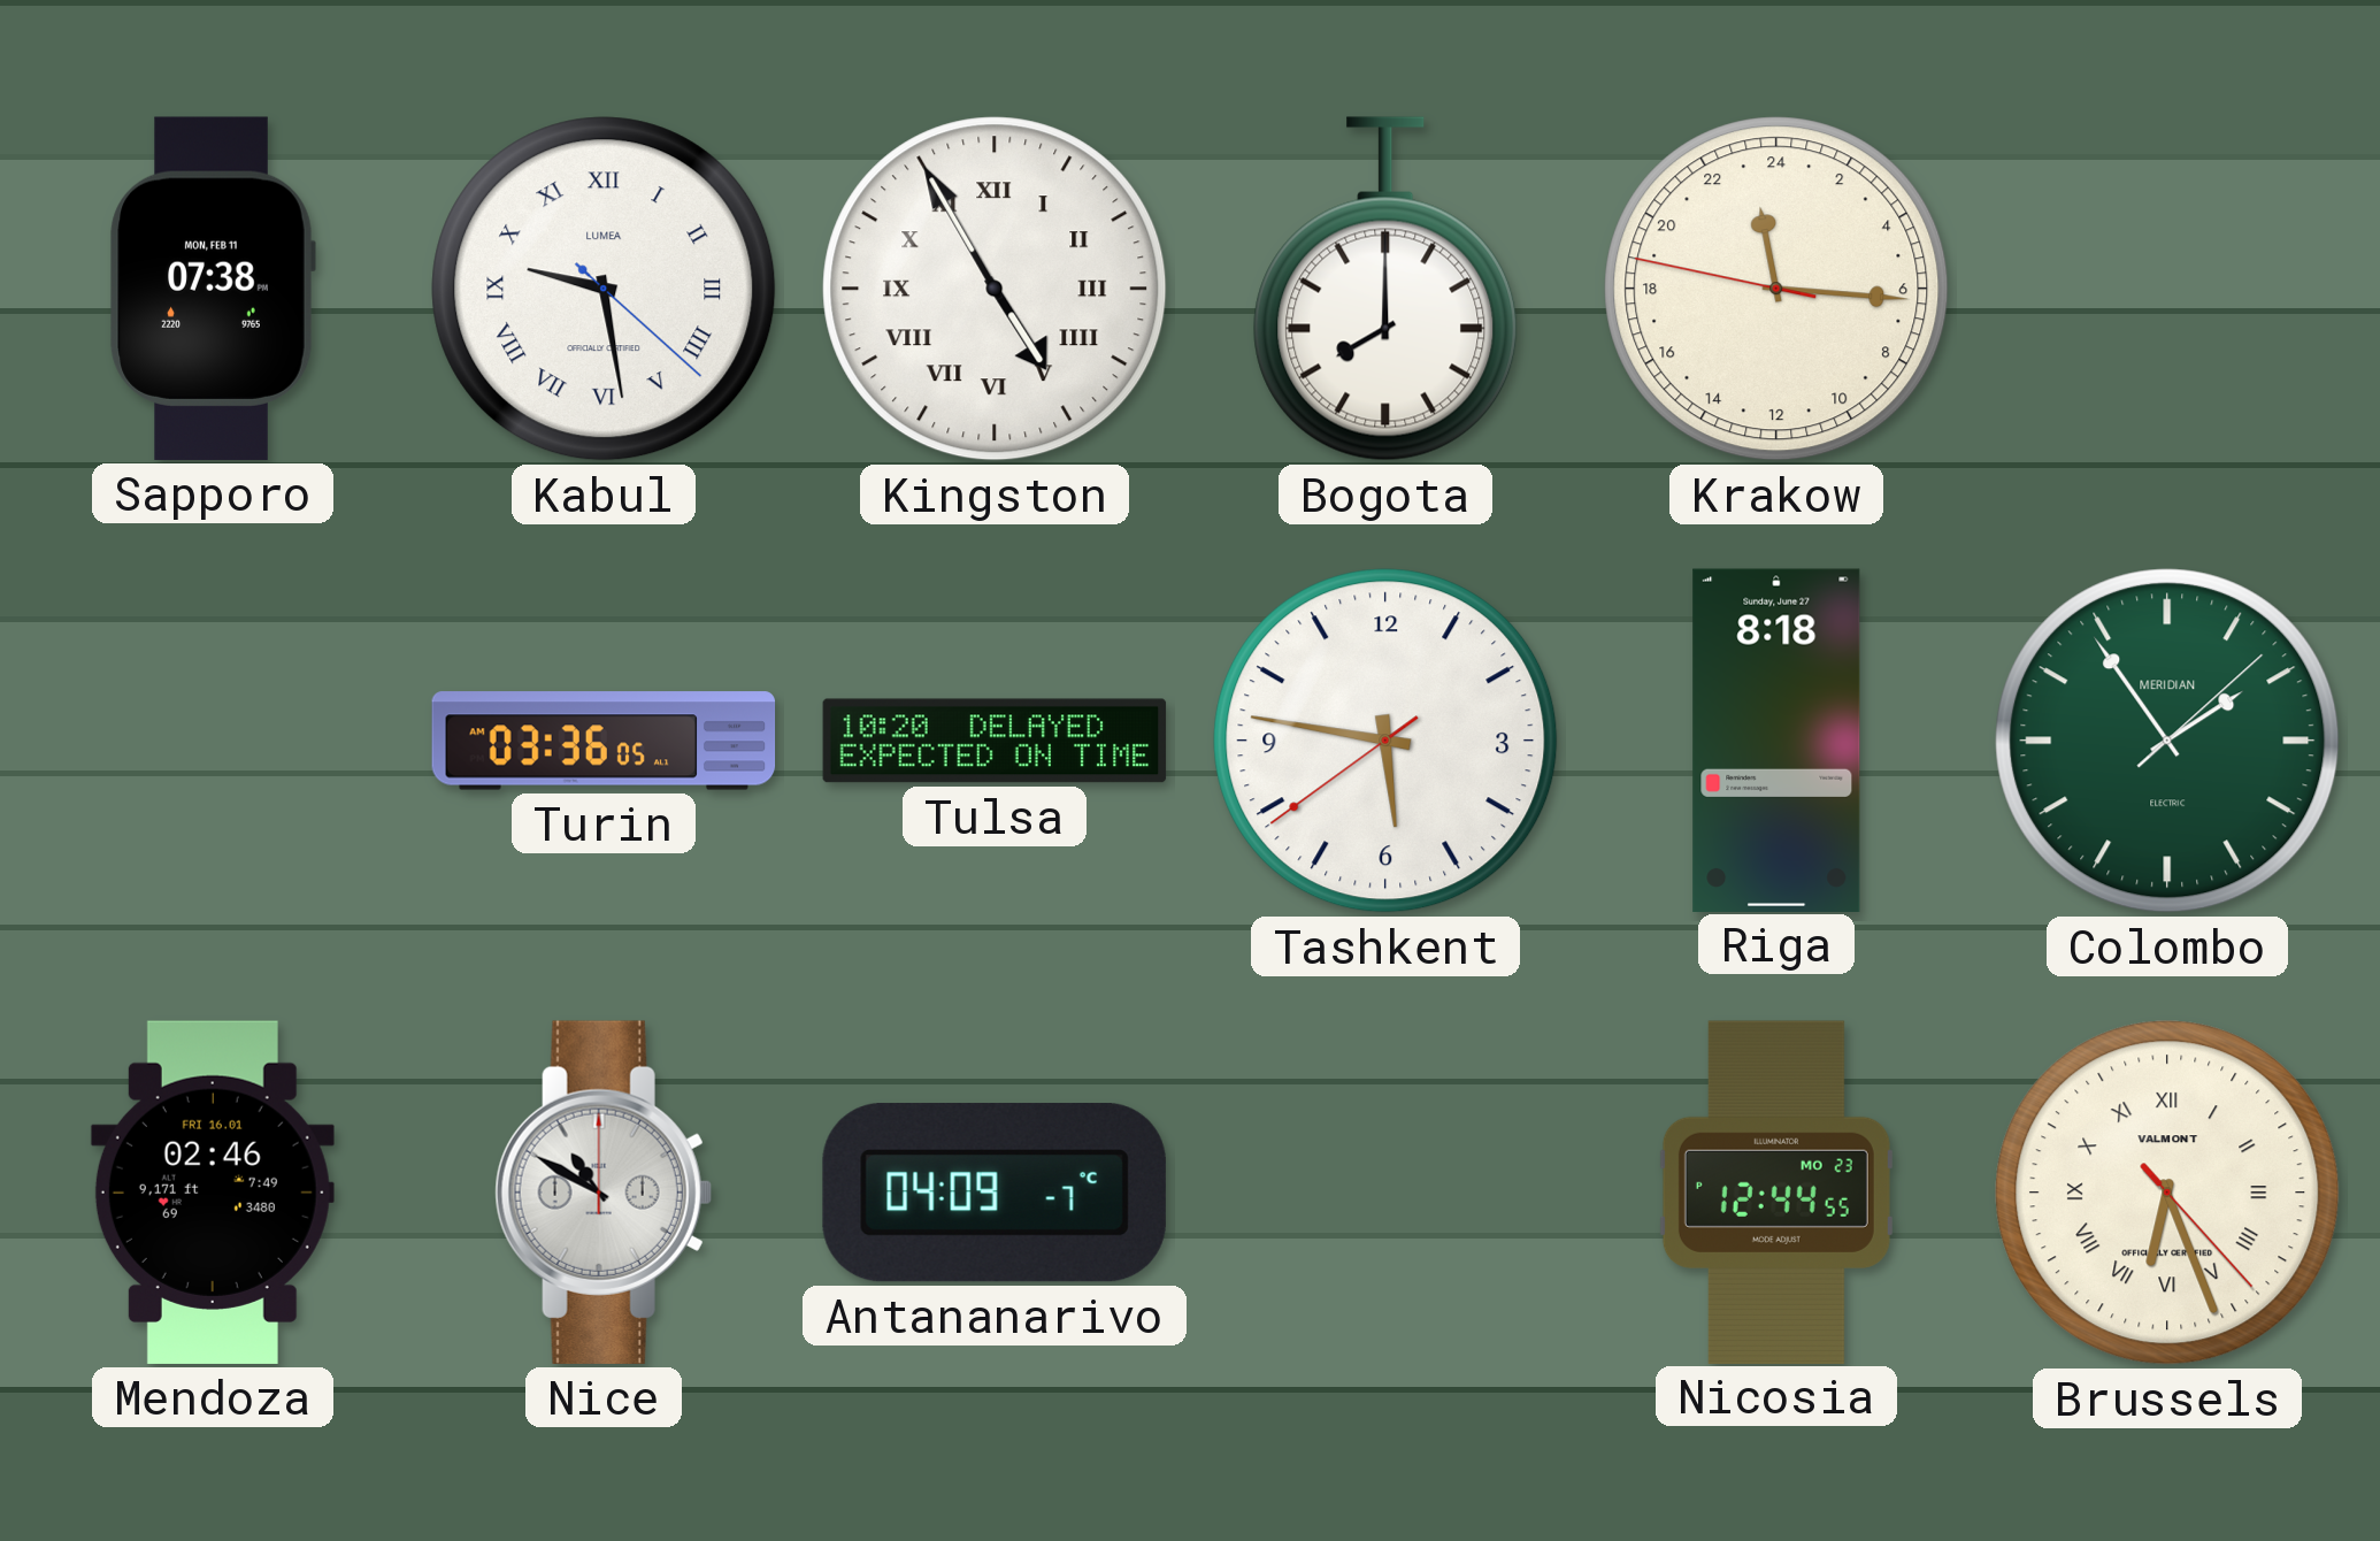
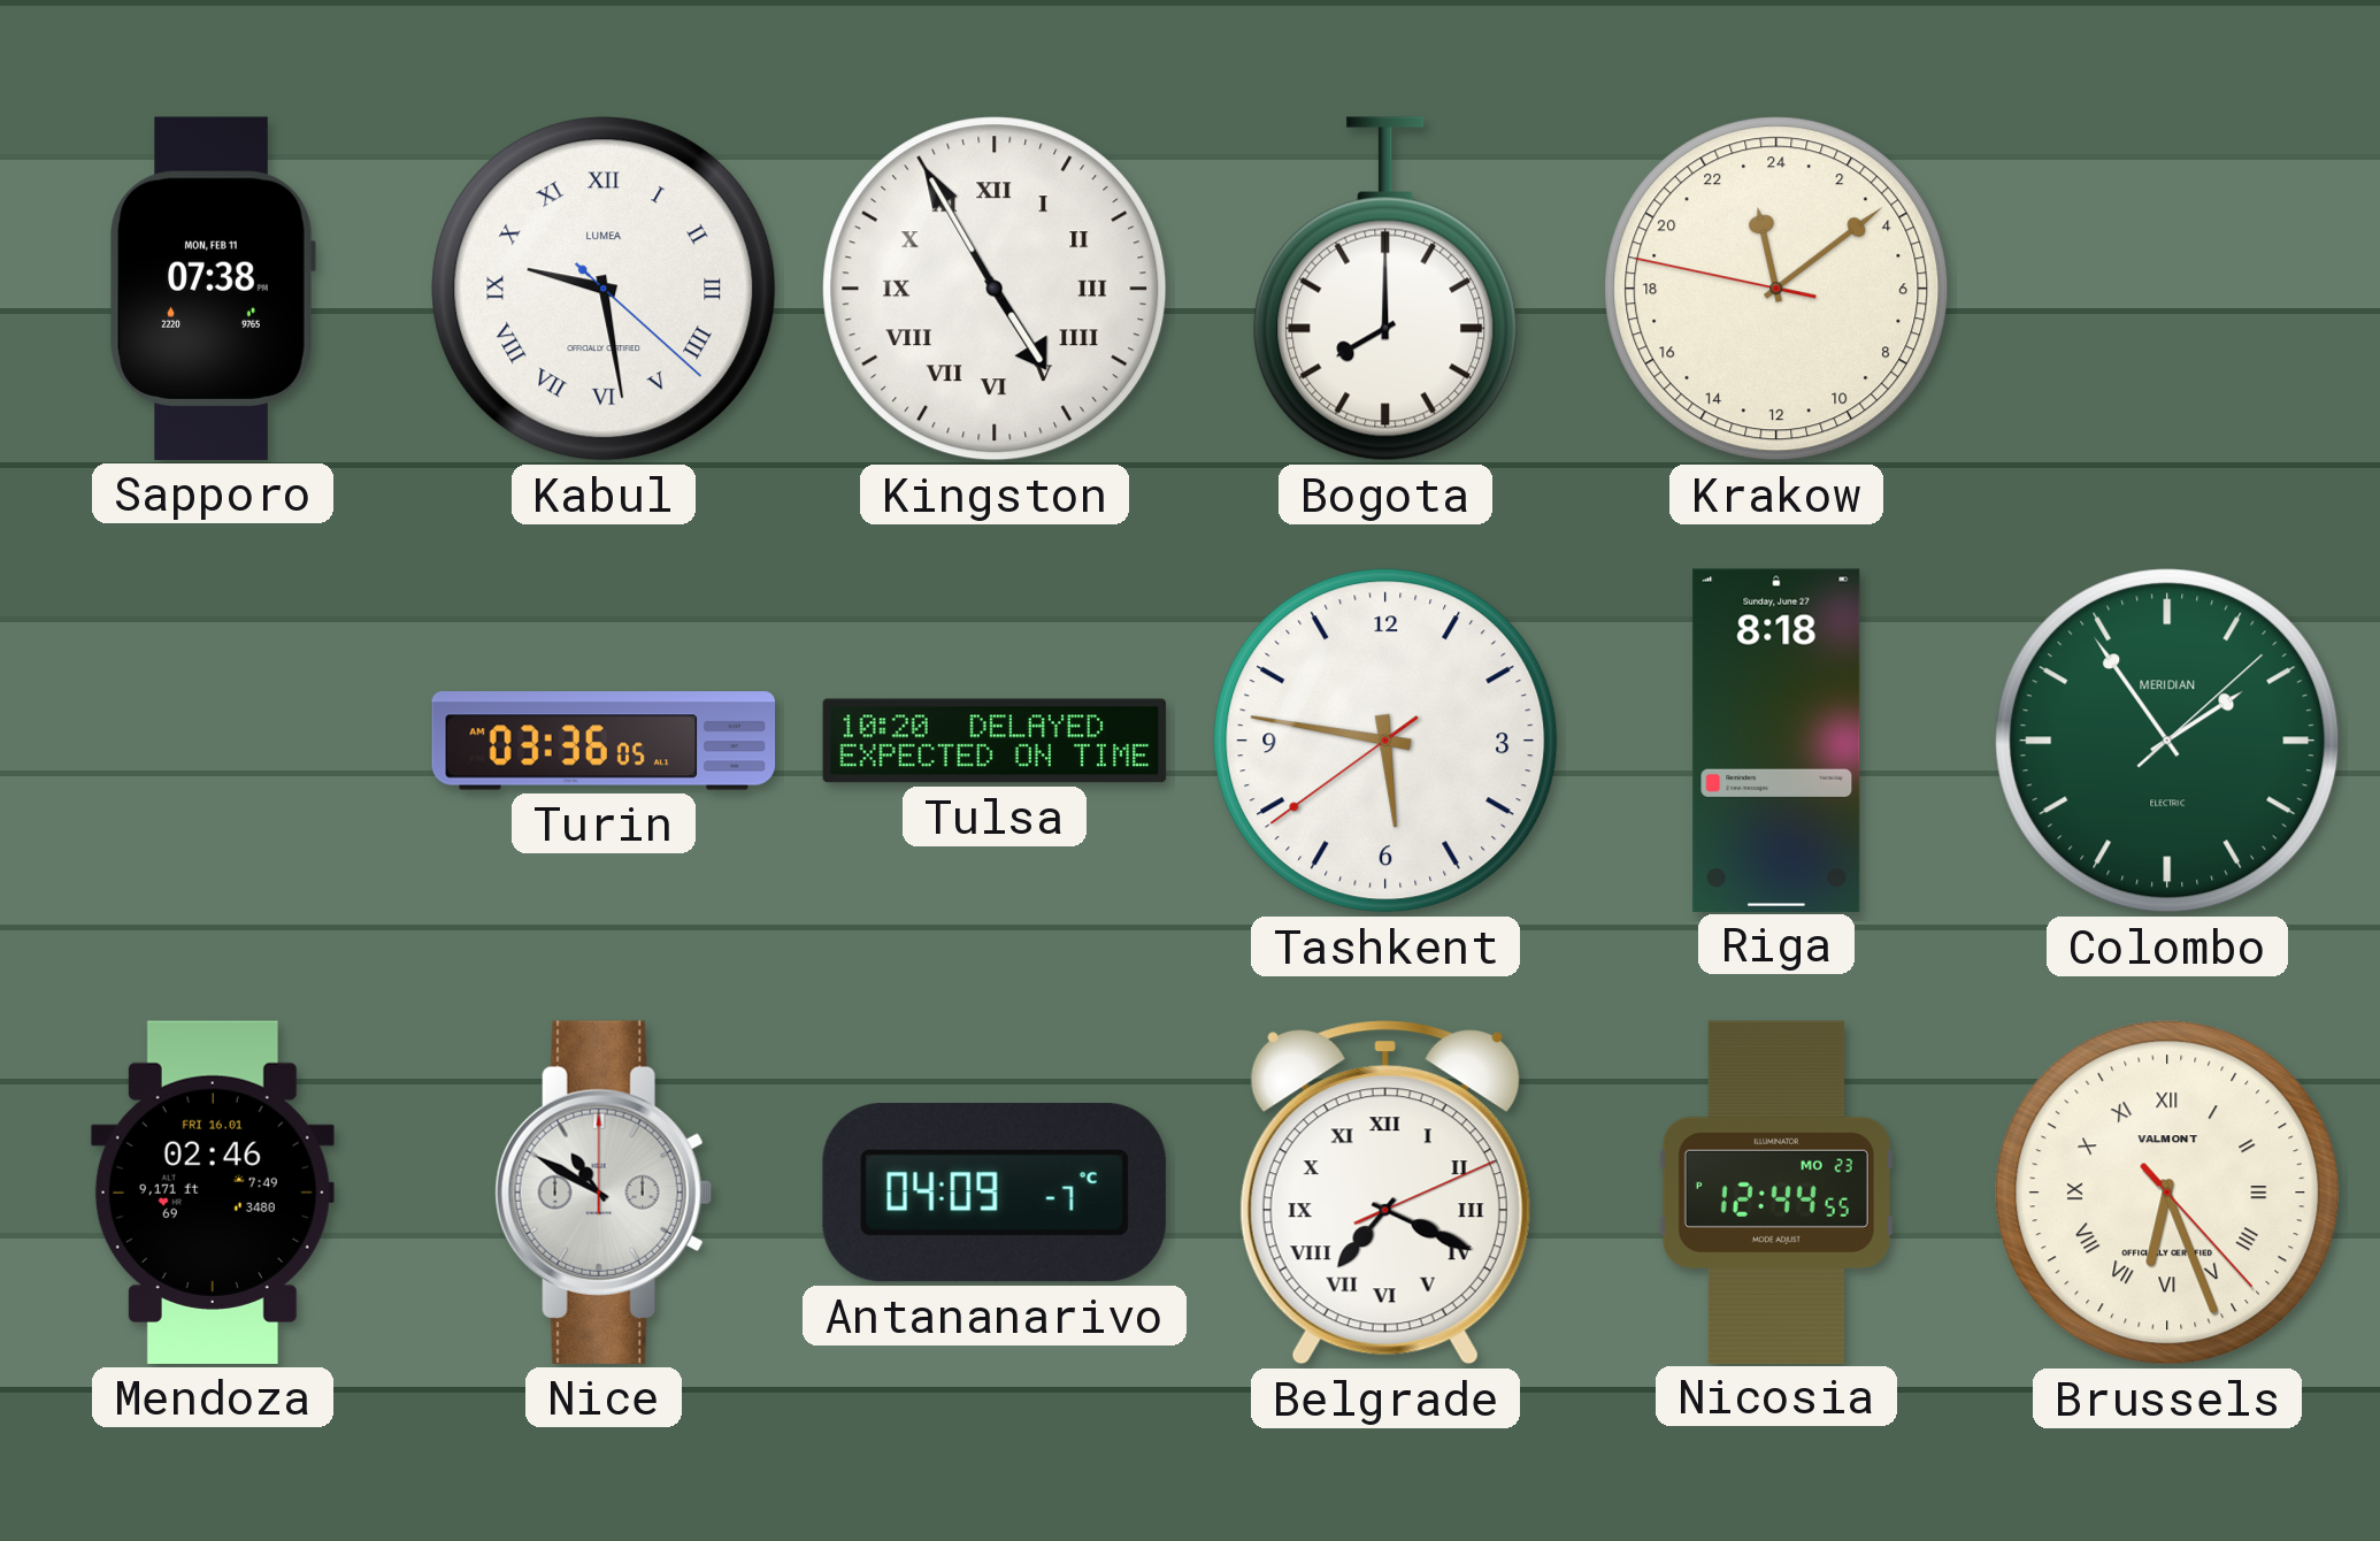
Krakow: 23:15 -> 23:08 (1776, 289)
Belgrade: none -> 7:19 (1385, 1193)
